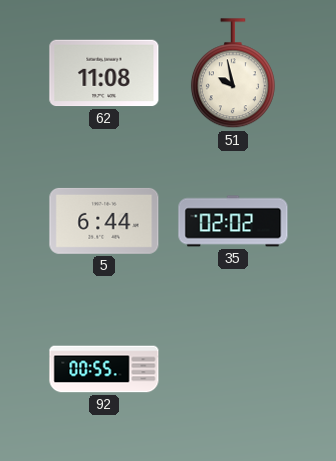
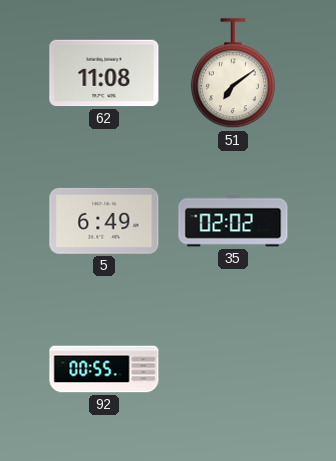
51: 9:58 -> 7:09 (233, 74)
5: 6:44 -> 6:49 (104, 221)
